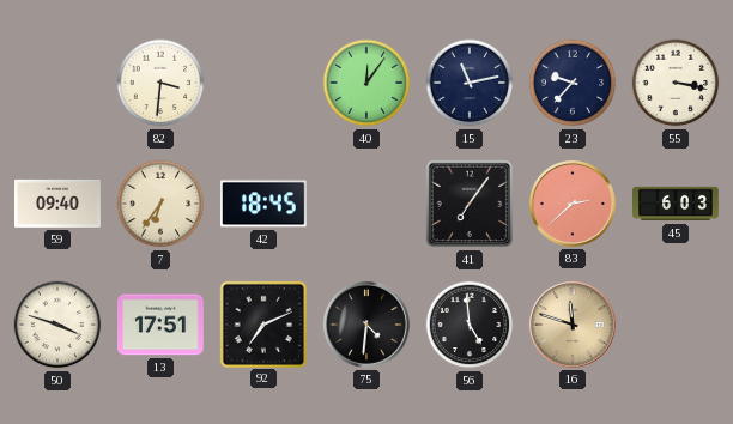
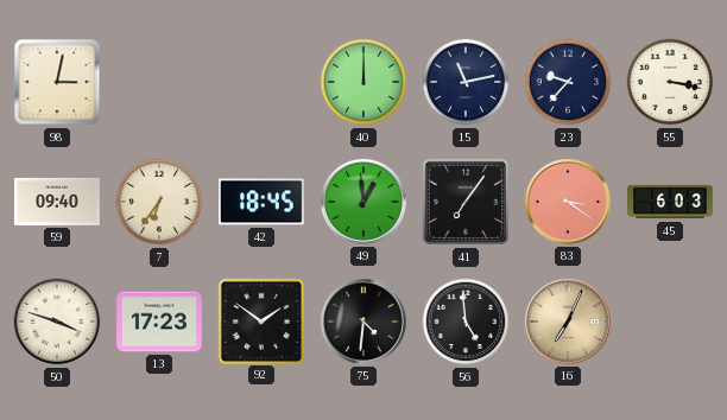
98: none -> 3:02 (57, 82)
82: 3:31 -> none (160, 83)
40: 12:06 -> 12:00 (363, 82)
49: none -> 12:59 (363, 202)
83: 2:38 -> 3:21 (568, 202)
13: 17:51 -> 17:23 (160, 322)
92: 7:11 -> 1:51 (260, 320)
16: 11:48 -> 7:04 (568, 322)
